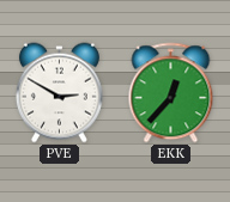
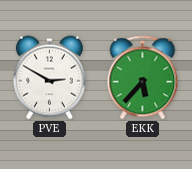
EKK: 12:37 -> 5:37 (143, 78)
